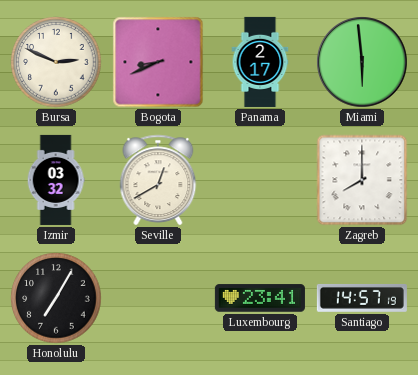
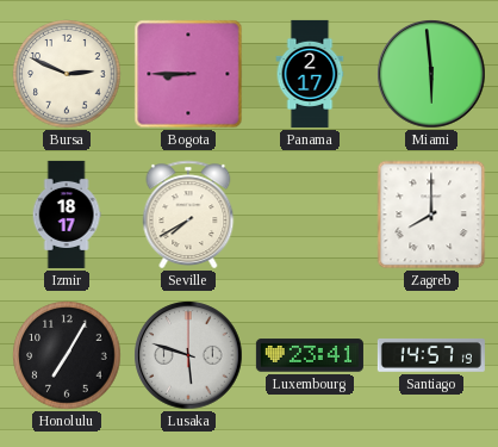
Bogota: 8:41 -> 8:45 (188, 74)
Izmir: 03:32 -> 18:17 (67, 215)
Seville: 12:40 -> 7:40 (188, 215)
Lusaka: none -> 5:48 (188, 355)
